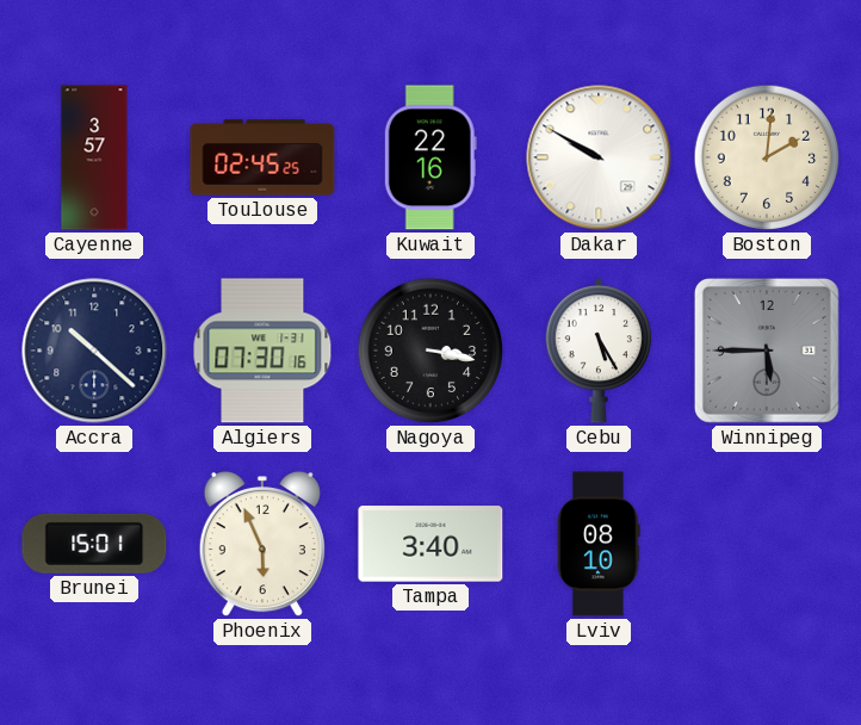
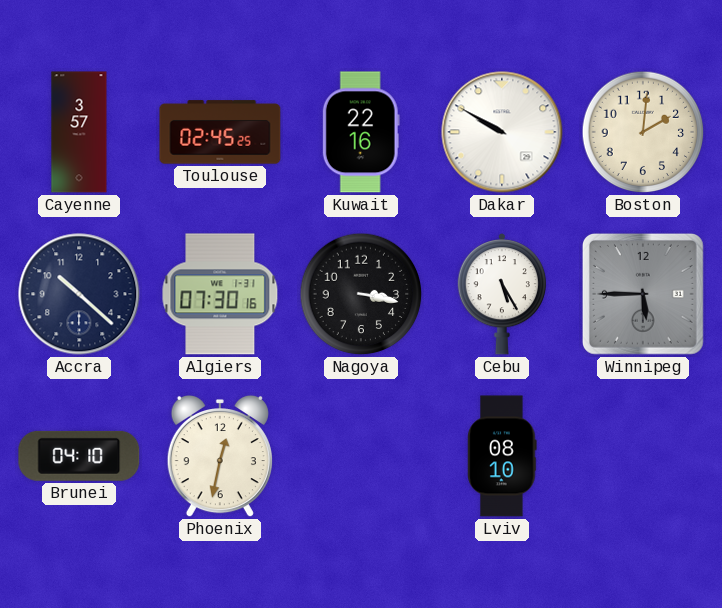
Brunei: 15:01 -> 04:10 (79, 456)
Phoenix: 5:56 -> 12:32 (220, 456)
Tampa: 3:40 -> none (430, 544)
